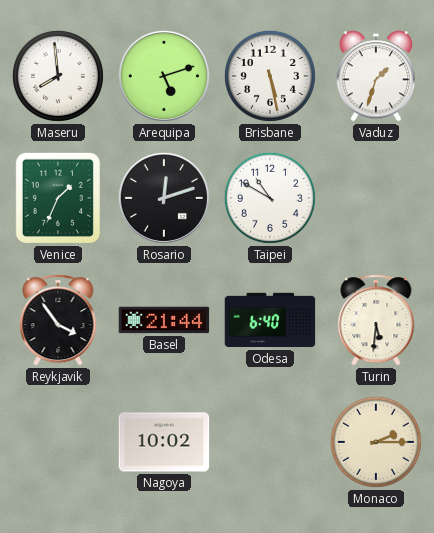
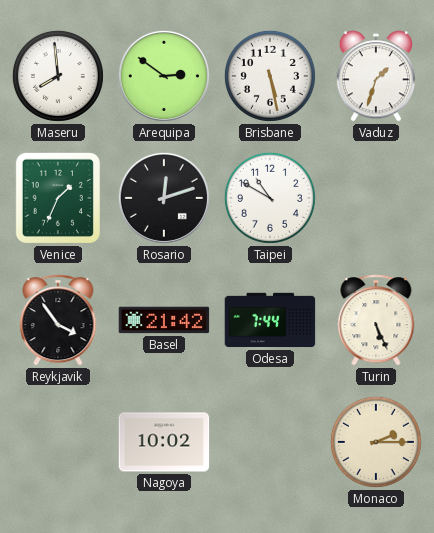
Arequipa: 5:12 -> 2:51 (164, 76)
Basel: 21:44 -> 21:42 (164, 320)
Odesa: 6:40 -> 7:44 (270, 320)
Turin: 5:31 -> 5:26 (376, 320)
